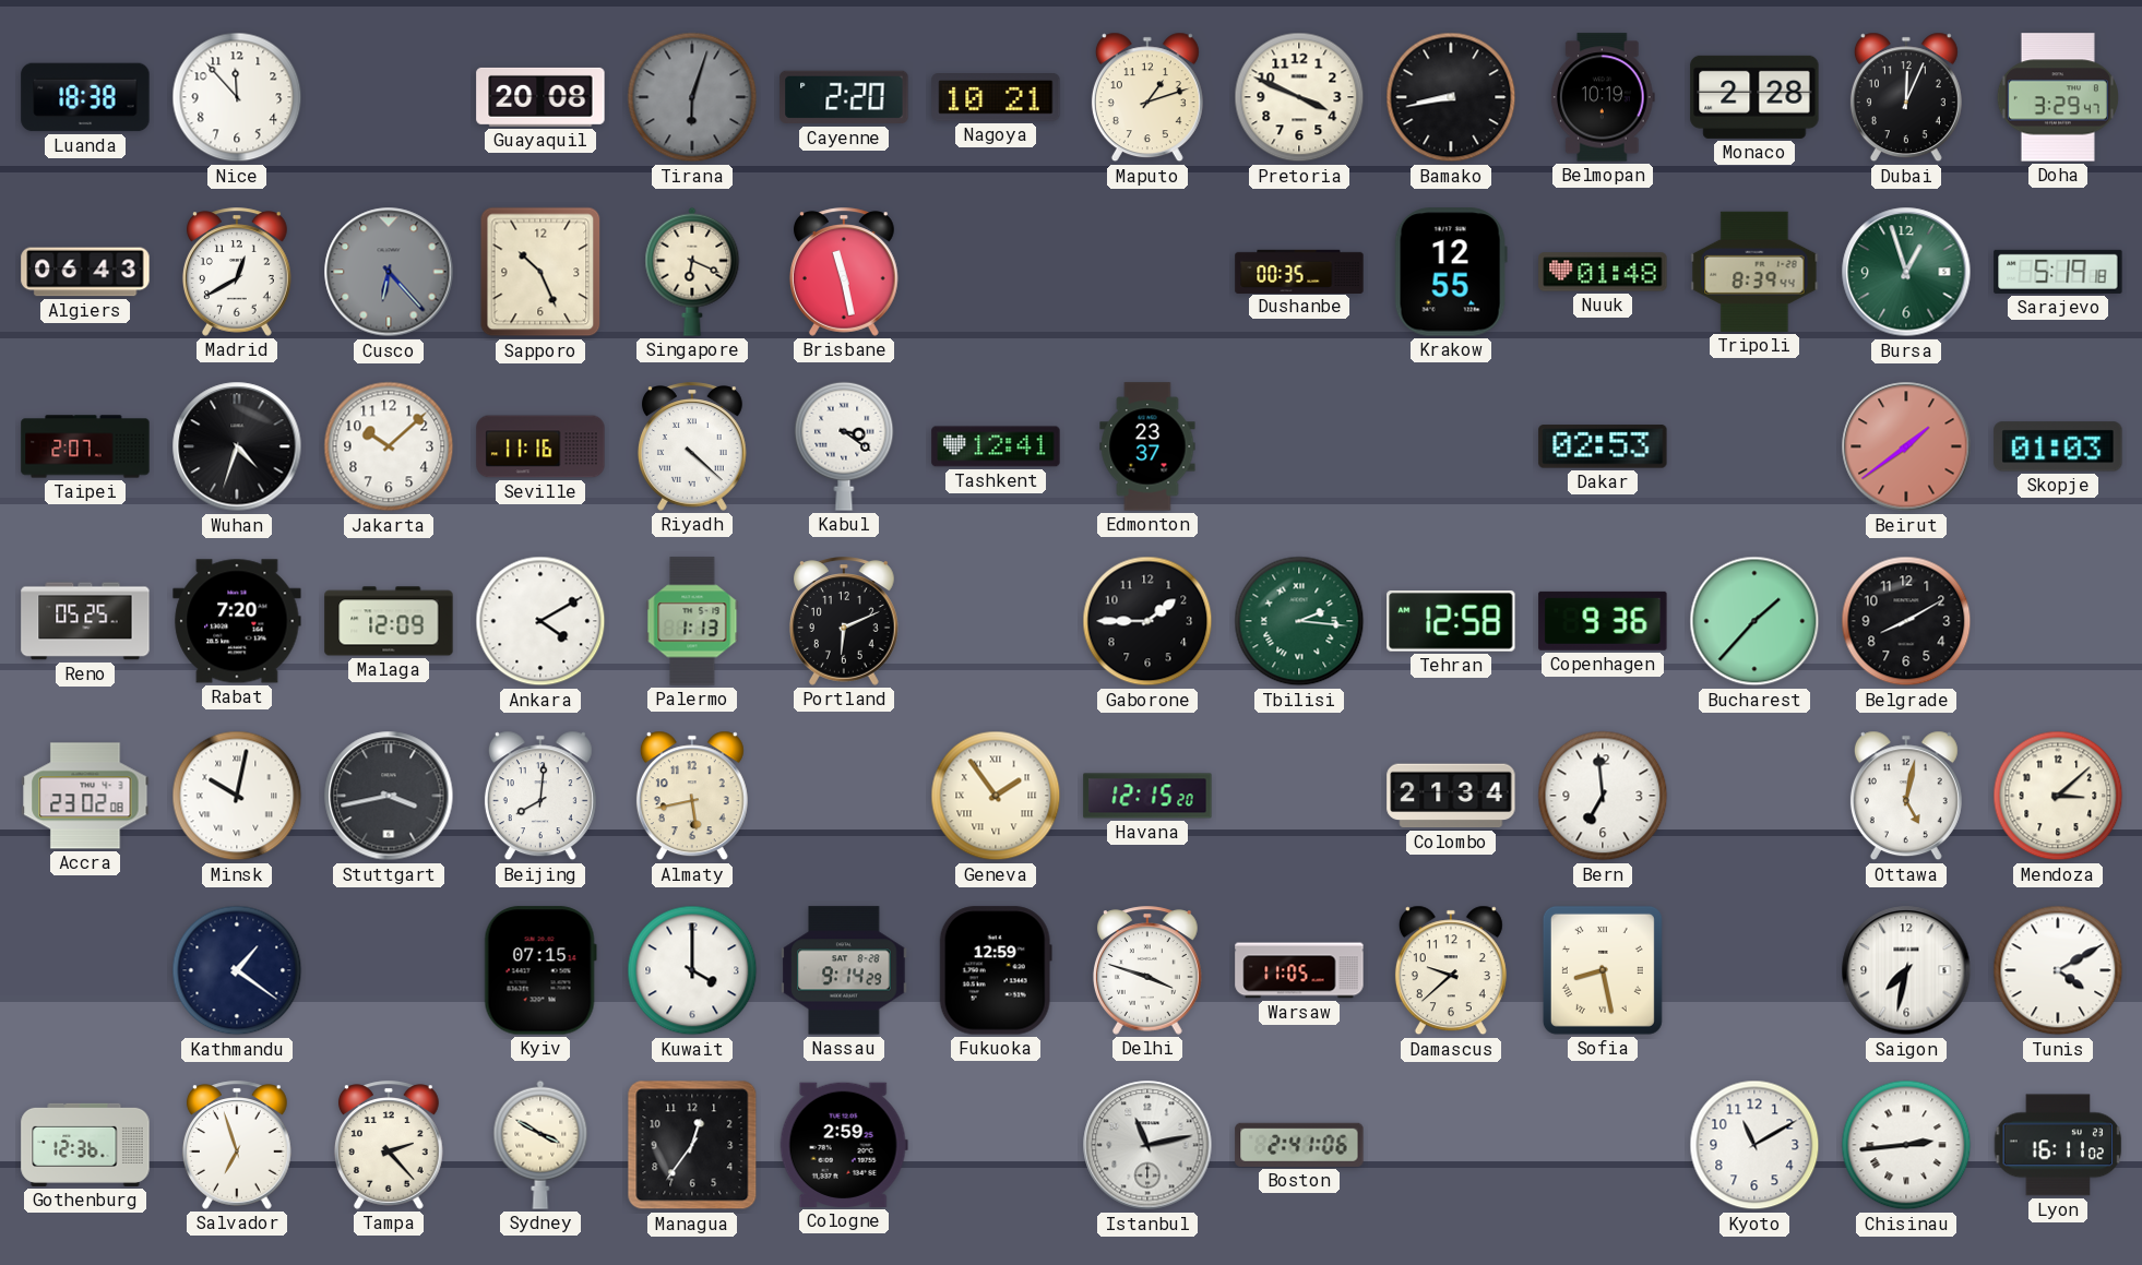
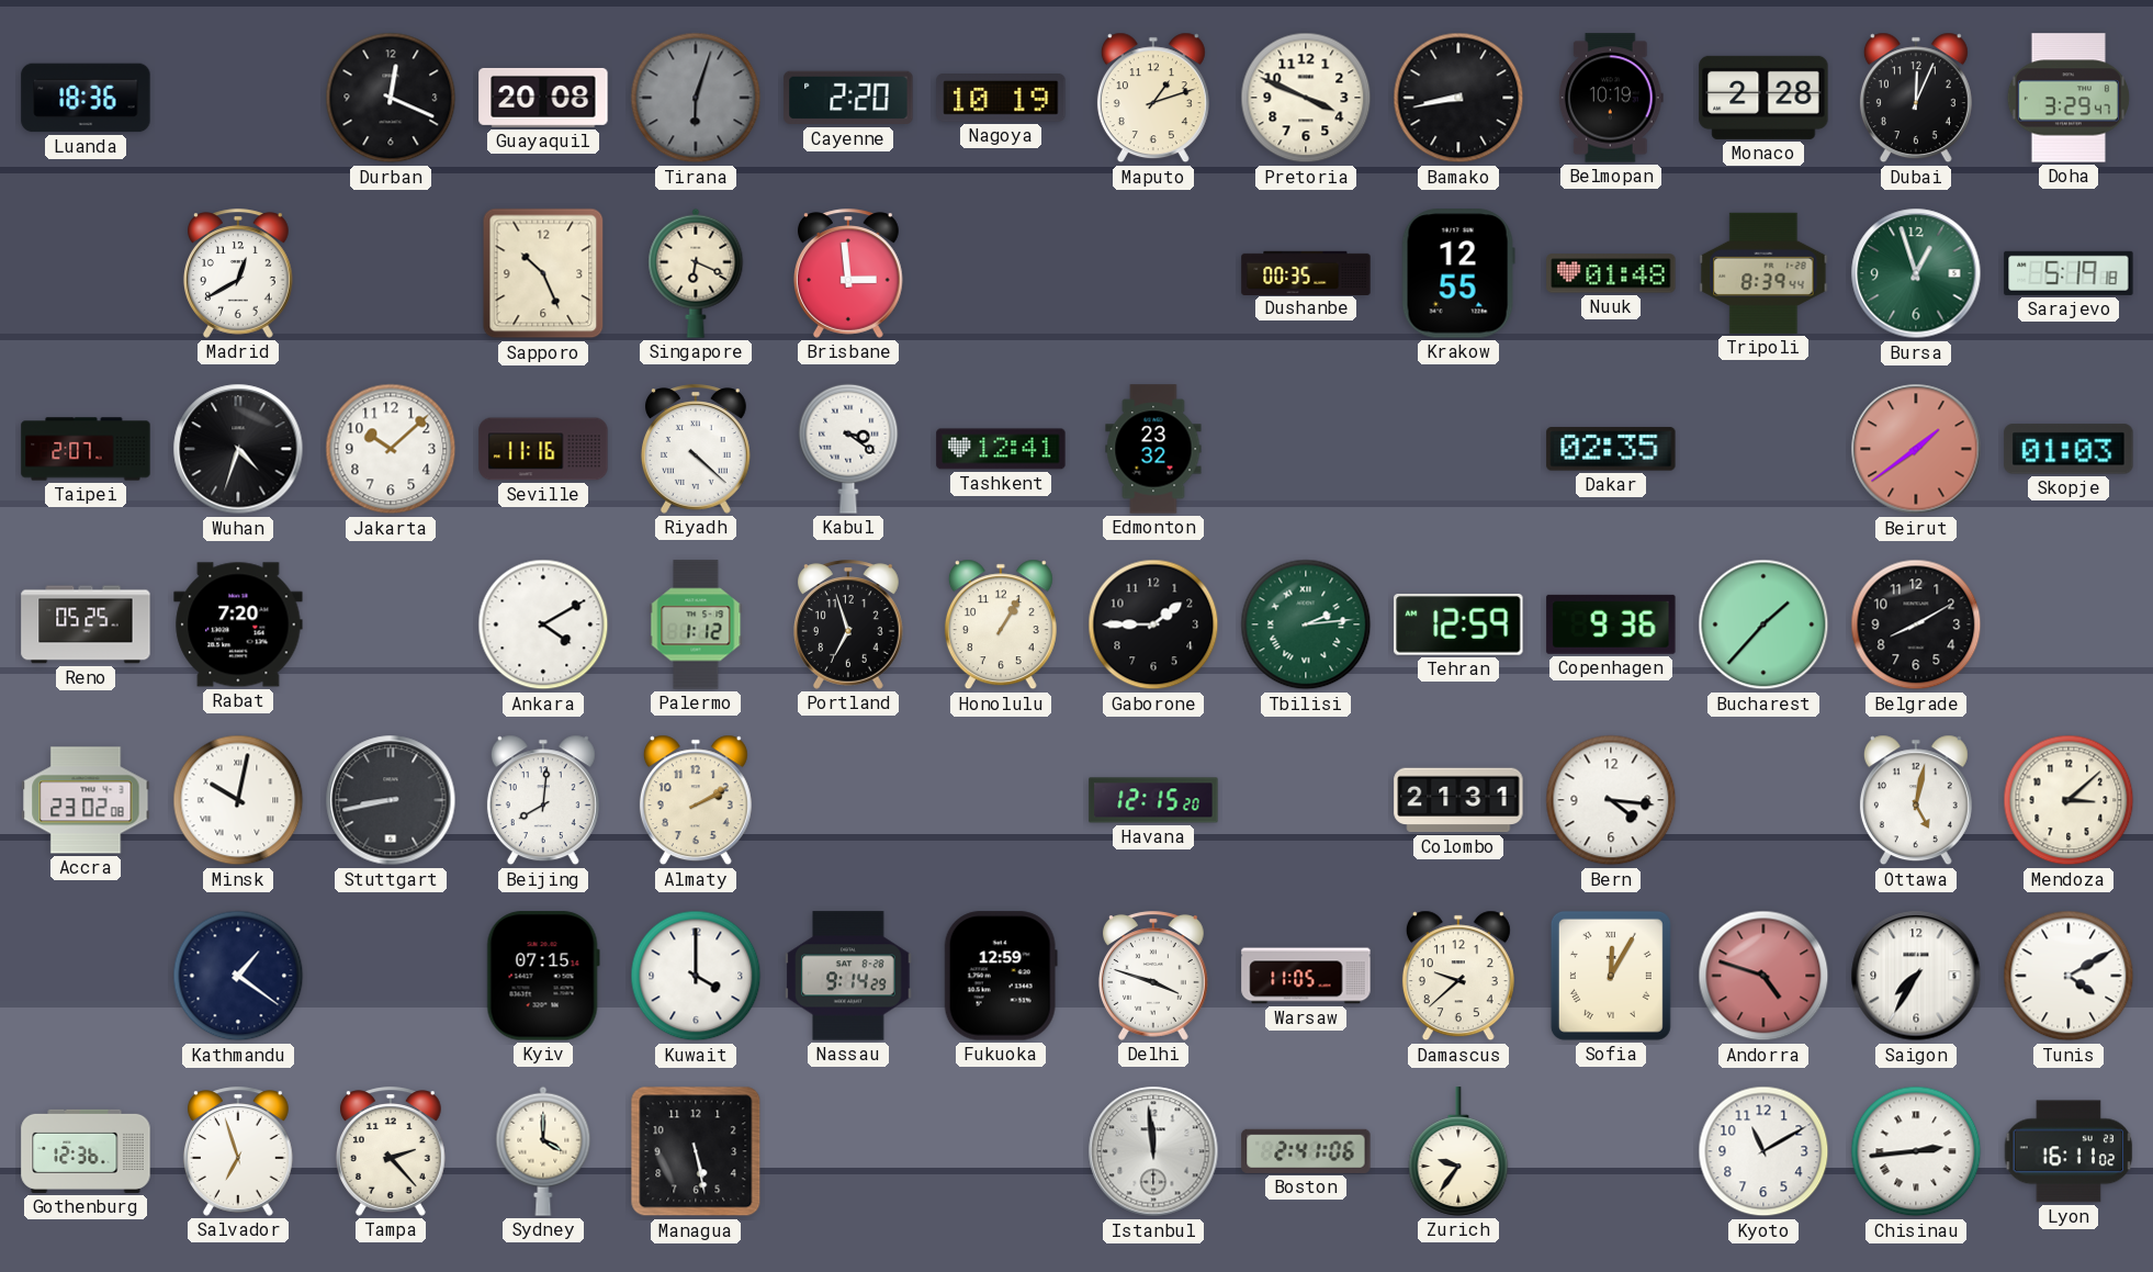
Luanda: 18:38 -> 18:36 (86, 98)
Nice: 11:53 -> none (237, 97)
Durban: none -> 12:19 (391, 98)
Nagoya: 10:21 -> 10:19 (1001, 99)
Algiers: 06:43 -> none (85, 272)
Cusco: 6:23 -> none (389, 272)
Brisbane: 11:28 -> 2:59 (848, 273)
Edmonton: 23:37 -> 23:32 (1153, 449)
Dakar: 02:53 -> 02:35 (1611, 449)
Malaga: 12:09 -> none (389, 621)
Palermo: 1:13 -> 1:12 (696, 624)
Portland: 6:11 -> 6:57 (848, 624)
Honolulu: none -> 1:05 (1001, 624)
Tbilisi: 2:16 -> 2:14 (1306, 624)
Tehran: 12:58 -> 12:59 (1458, 626)
Stuttgart: 3:43 -> 8:43 (391, 800)
Almaty: 5:43 -> 2:10 (696, 800)
Geneva: 1:54 -> none (996, 796)
Colombo: 21:34 -> 21:31 (1458, 800)
Bern: 6:59 -> 4:16 (1611, 800)
Sofia: 8:28 -> 12:05 (1611, 976)
Andorra: none -> 4:48 (1763, 976)
Saigon: 7:32 -> 7:35 (1916, 976)
Sydney: 3:50 -> 4:00 (543, 1151)
Managua: 12:36 -> 5:28 (696, 1151)
Cologne: 2:59 -> none (844, 1145)
Istanbul: 11:13 -> 11:59 (1153, 1151)
Zurich: none -> 9:36 (1458, 1151)
